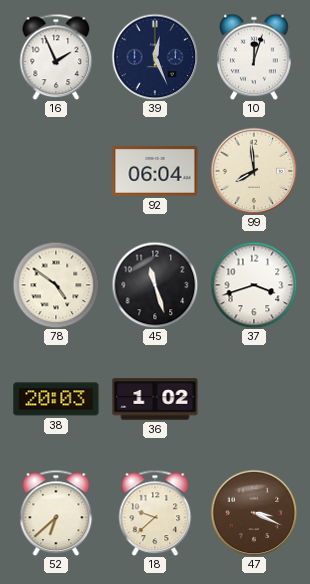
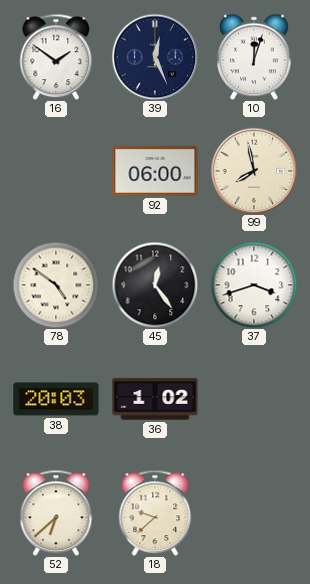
16: 1:56 -> 1:51 (56, 57)
92: 06:04 -> 06:00 (155, 171)
99: 7:59 -> 7:58 (254, 171)
45: 11:27 -> 12:24 (155, 285)
47: 3:19 -> none (254, 513)
